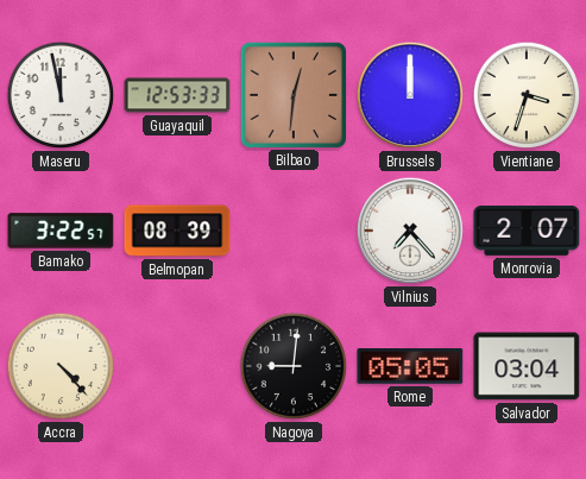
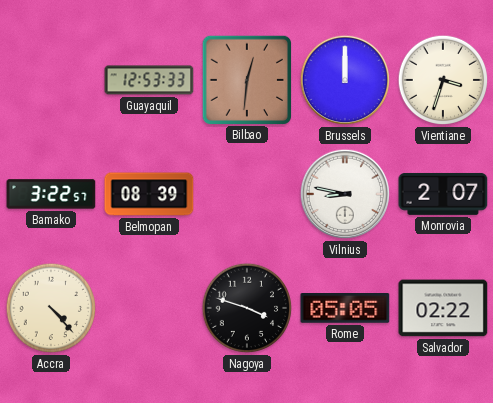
Maseru: 11:58 -> none (61, 95)
Vilnius: 7:23 -> 8:47 (345, 194)
Nagoya: 9:01 -> 3:48 (247, 308)
Salvador: 03:04 -> 02:22 (443, 308)
